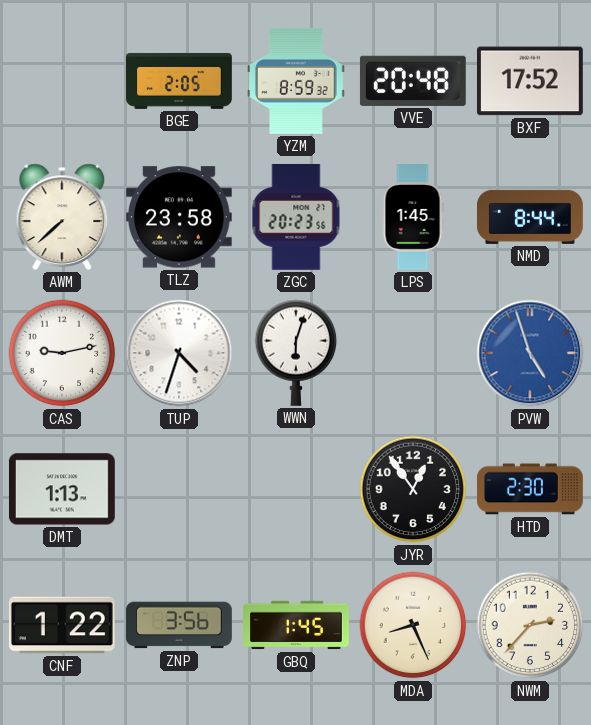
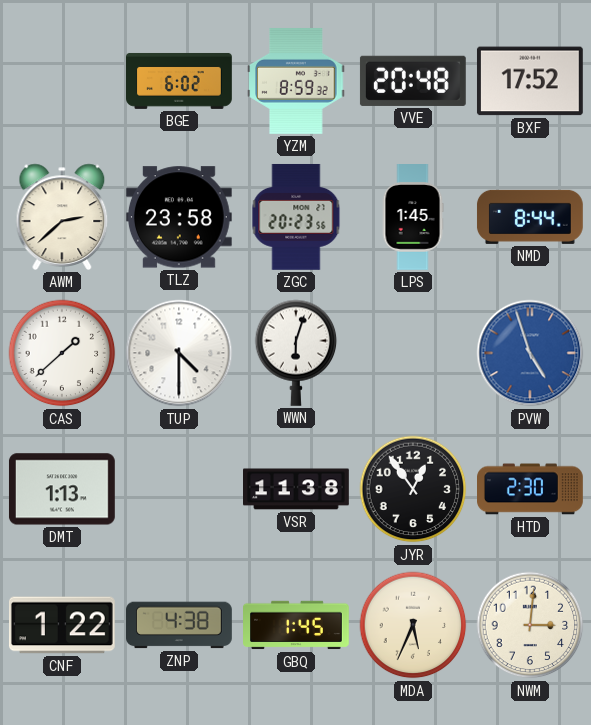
BGE: 2:05 -> 6:02 (179, 81)
AWM: 7:38 -> 2:38 (62, 217)
CAS: 9:13 -> 1:38 (62, 353)
TUP: 4:33 -> 4:30 (179, 353)
VSR: none -> 11:38 (297, 489)
ZNP: 3:56 -> 4:38 (180, 625)
MDA: 8:26 -> 5:34 (413, 625)
NWM: 2:37 -> 3:01 (530, 625)
